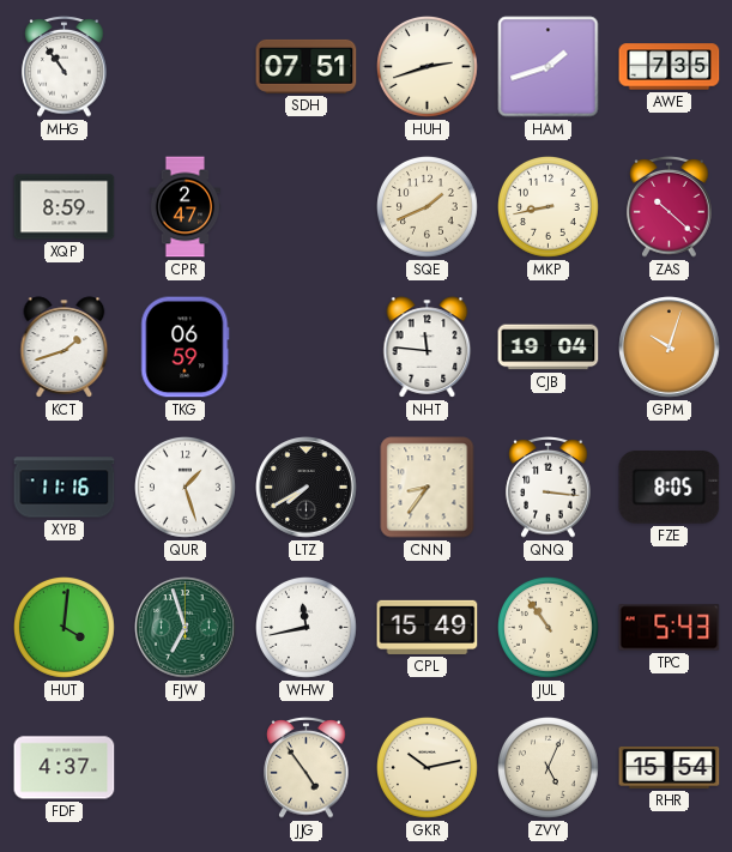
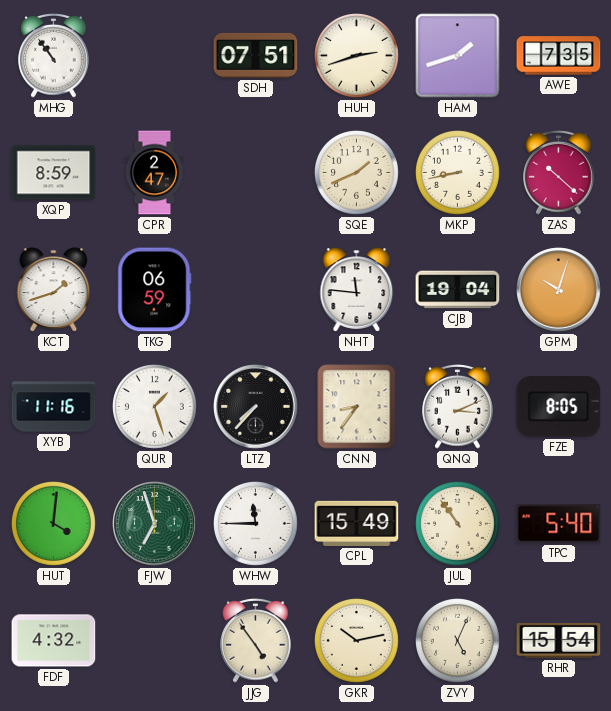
LTZ: 7:40 -> 7:37 (256, 407)
QNQ: 3:16 -> 3:11 (458, 407)
WHW: 11:43 -> 11:45 (256, 524)
TPC: 5:43 -> 5:40 (559, 524)
FDF: 4:37 -> 4:32 (54, 641)
